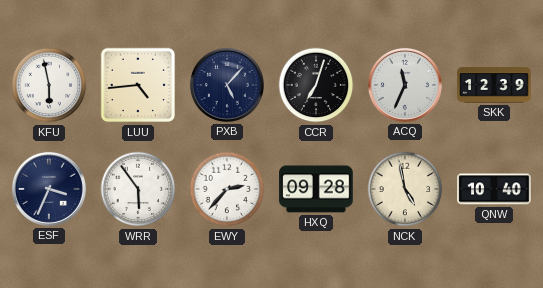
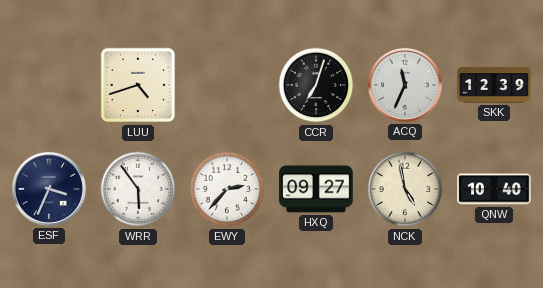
KFU: 5:58 -> none (49, 85)
LUU: 4:44 -> 4:42 (138, 85)
PXB: 5:07 -> none (227, 85)
HXQ: 09:28 -> 09:27 (316, 189)
